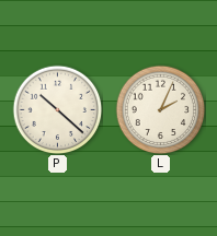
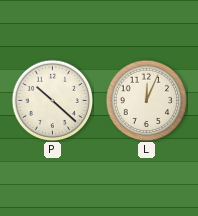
L: 2:04 -> 12:04 (146, 100)
